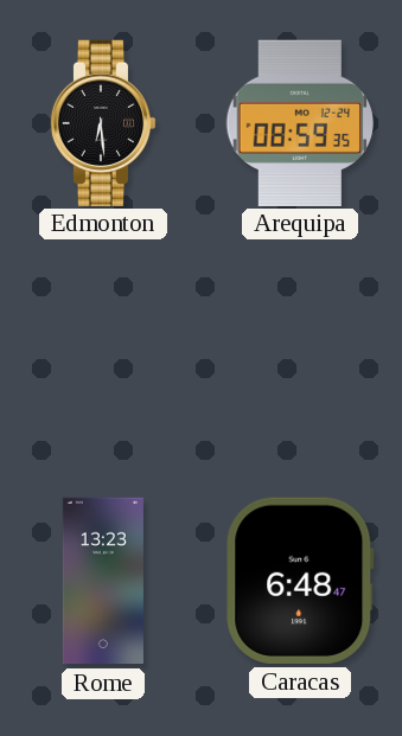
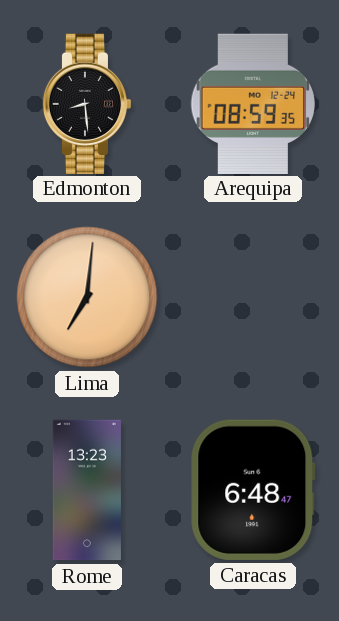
Edmonton: 6:29 -> 8:29 (87, 103)
Lima: none -> 7:01 (87, 297)
